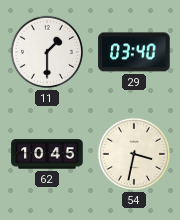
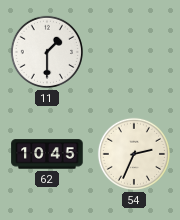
29: 03:40 -> none (134, 52)
54: 3:32 -> 2:34 (134, 154)
